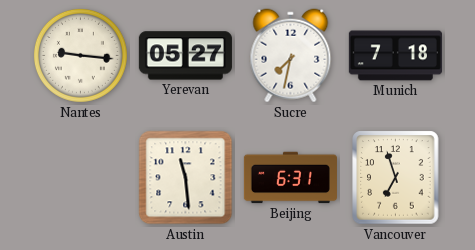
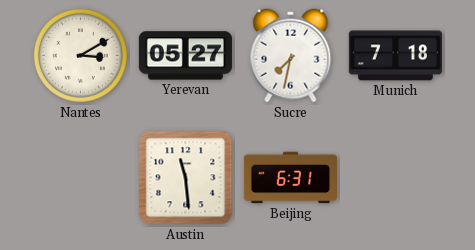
Nantes: 9:16 -> 3:10 (80, 55)
Vancouver: 6:57 -> none (396, 178)
